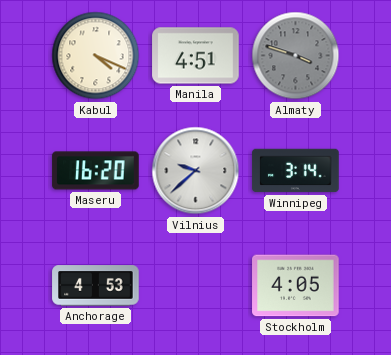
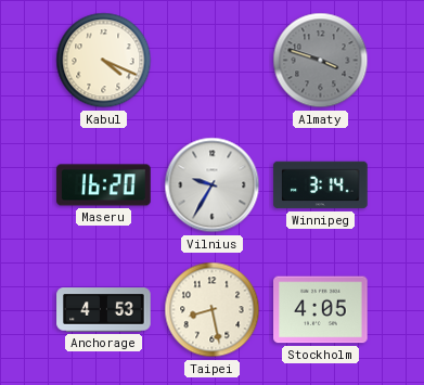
Manila: 4:51 -> none (196, 56)
Vilnius: 9:38 -> 9:35 (213, 185)
Taipei: none -> 8:28 (213, 310)
